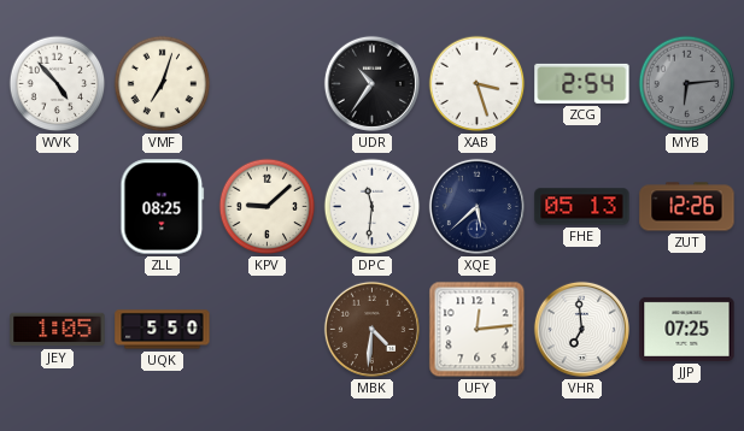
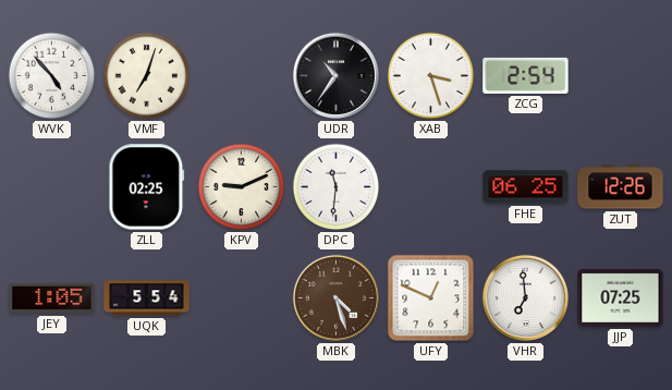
MYB: 6:14 -> none (687, 84)
ZLL: 08:25 -> 02:25 (147, 187)
KPV: 9:08 -> 9:11 (242, 187)
XQE: 5:38 -> none (476, 206)
FHE: 05:13 -> 06:25 (526, 187)
UQK: 5:50 -> 5:54 (147, 298)
MBK: 4:31 -> 4:27 (335, 297)
UFY: 12:14 -> 12:49 (431, 298)
